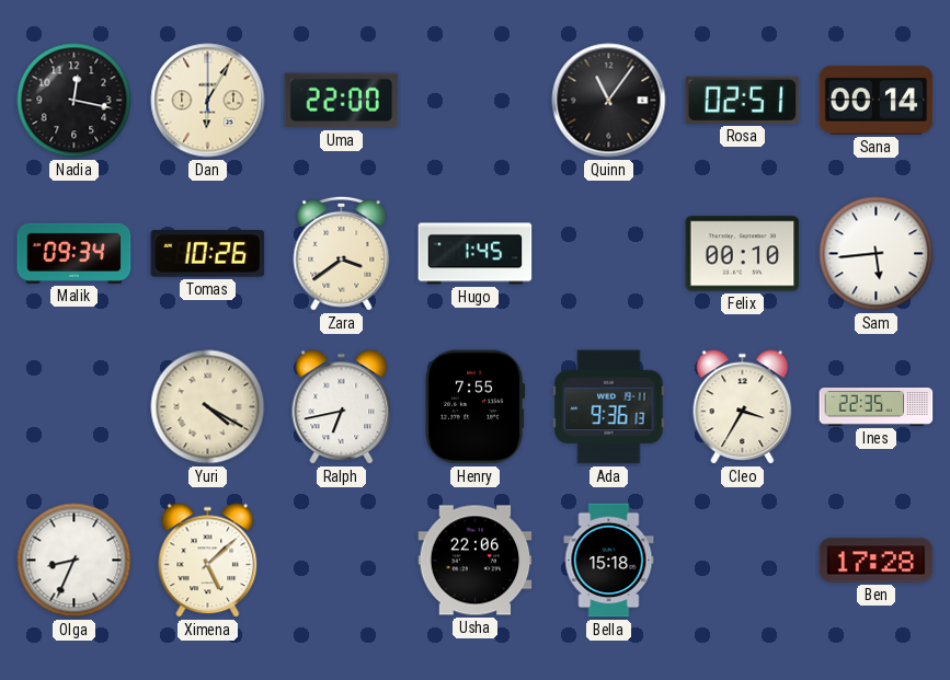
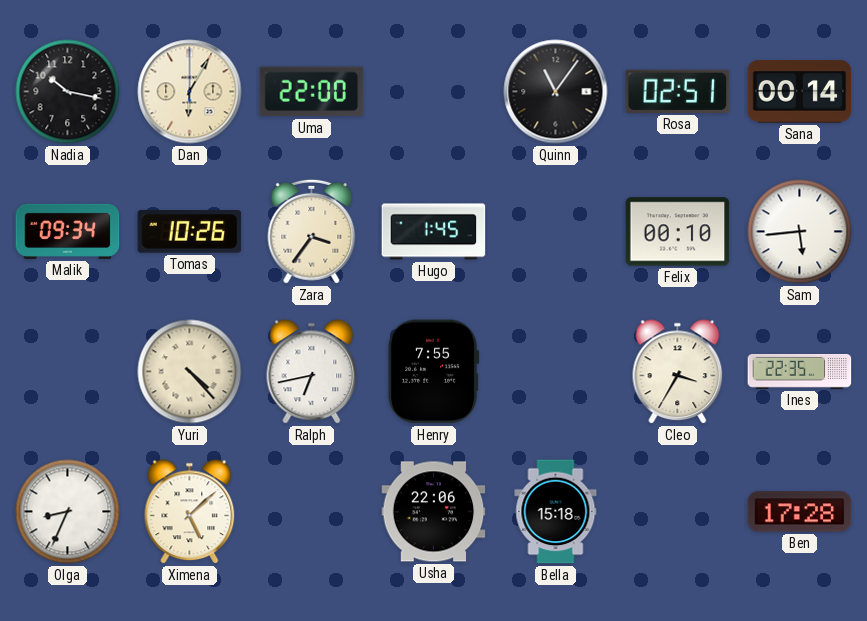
Nadia: 12:17 -> 10:17 (68, 92)
Zara: 3:39 -> 3:36 (312, 231)
Yuri: 4:20 -> 4:23 (190, 372)
Ada: 9:36 -> none (609, 407)
